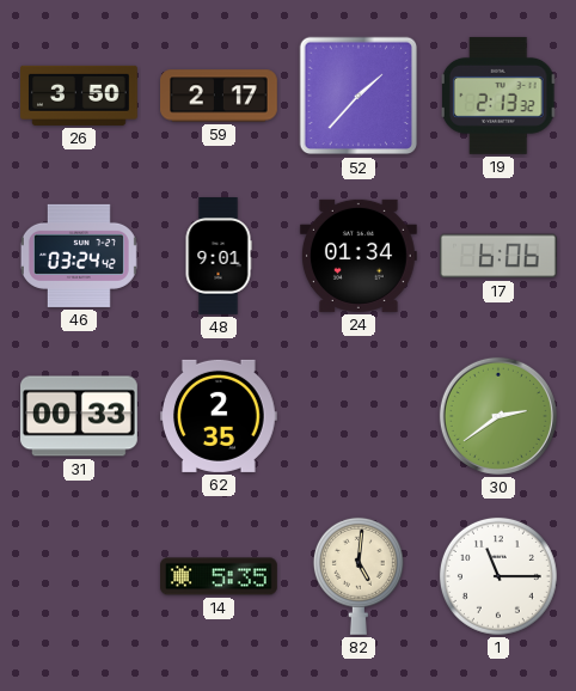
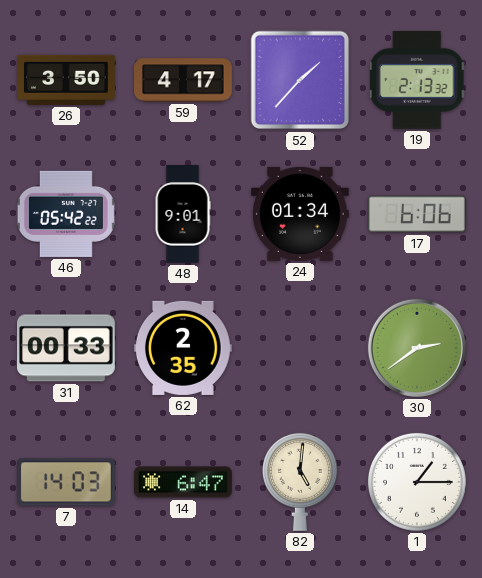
59: 2:17 -> 4:17 (184, 80)
46: 03:24 -> 05:42 (66, 214)
7: none -> 14:03 (67, 482)
14: 5:35 -> 6:47 (184, 482)
1: 11:15 -> 1:15 (417, 482)
